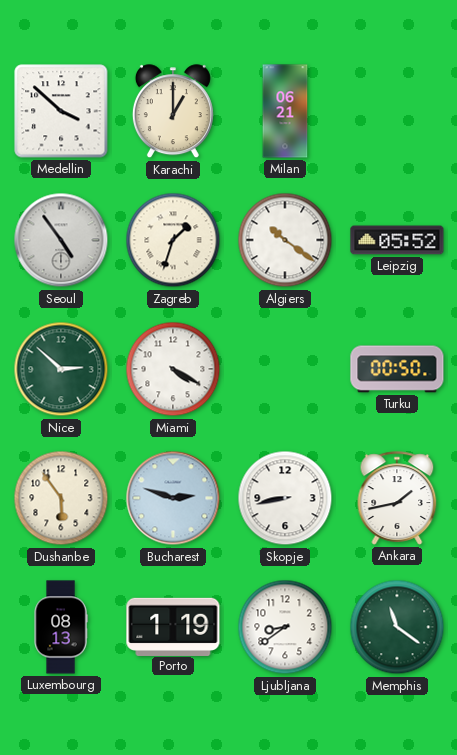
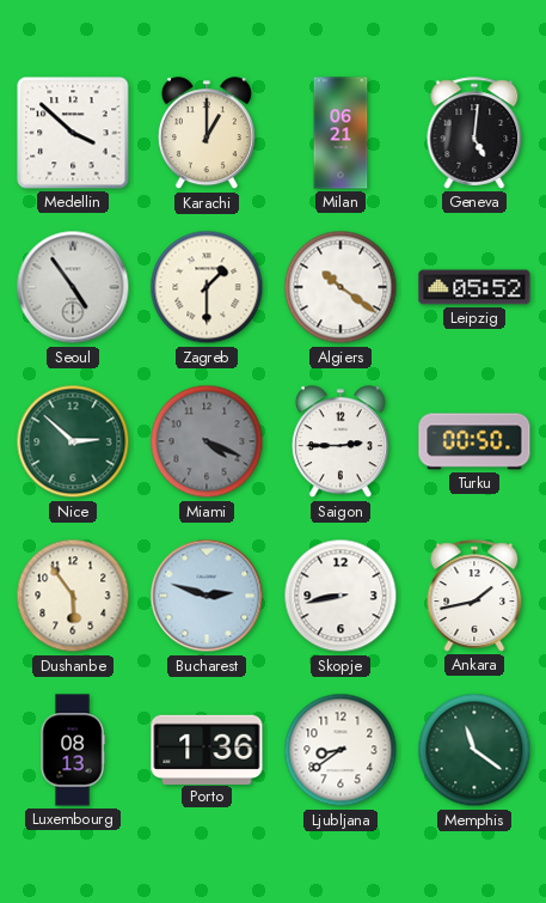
Geneva: none -> 5:01 (474, 133)
Zagreb: 1:33 -> 1:30 (207, 287)
Miami: 4:20 -> 4:19 (207, 441)
Miami dial: white -> grey (207, 441)
Saigon: none -> 2:45 (341, 443)
Porto: 1:19 -> 1:36 (207, 749)
